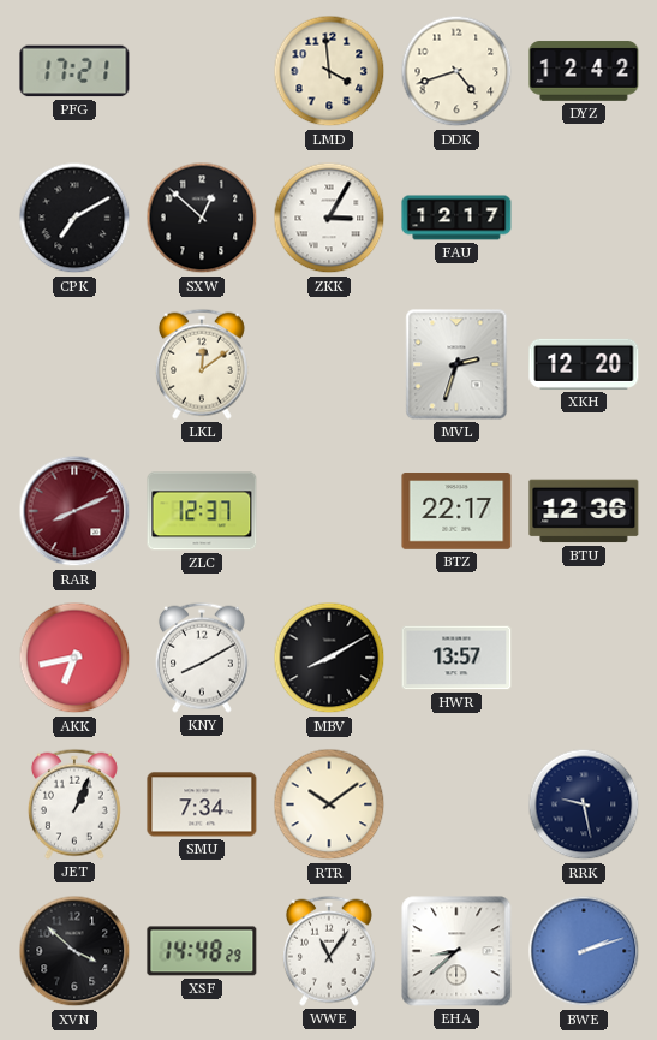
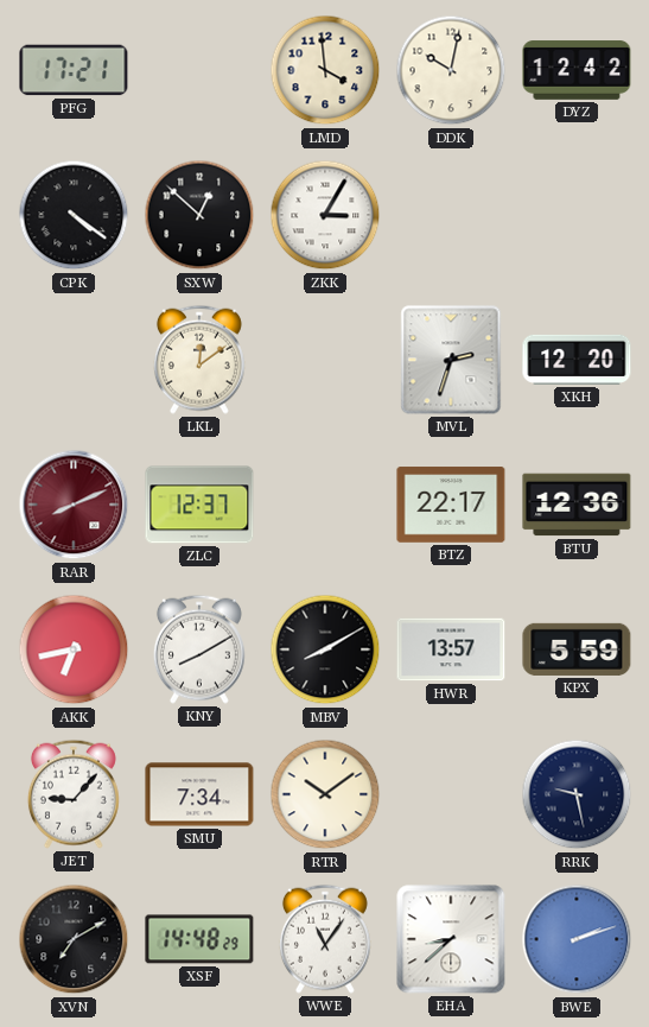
DDK: 4:42 -> 10:02 (451, 70)
CPK: 7:10 -> 4:21 (74, 215)
FAU: 12:17 -> none (456, 218)
KPX: none -> 5:59 (577, 649)
JET: 1:04 -> 9:07 (74, 794)
XVN: 3:52 -> 7:10 (74, 939)
